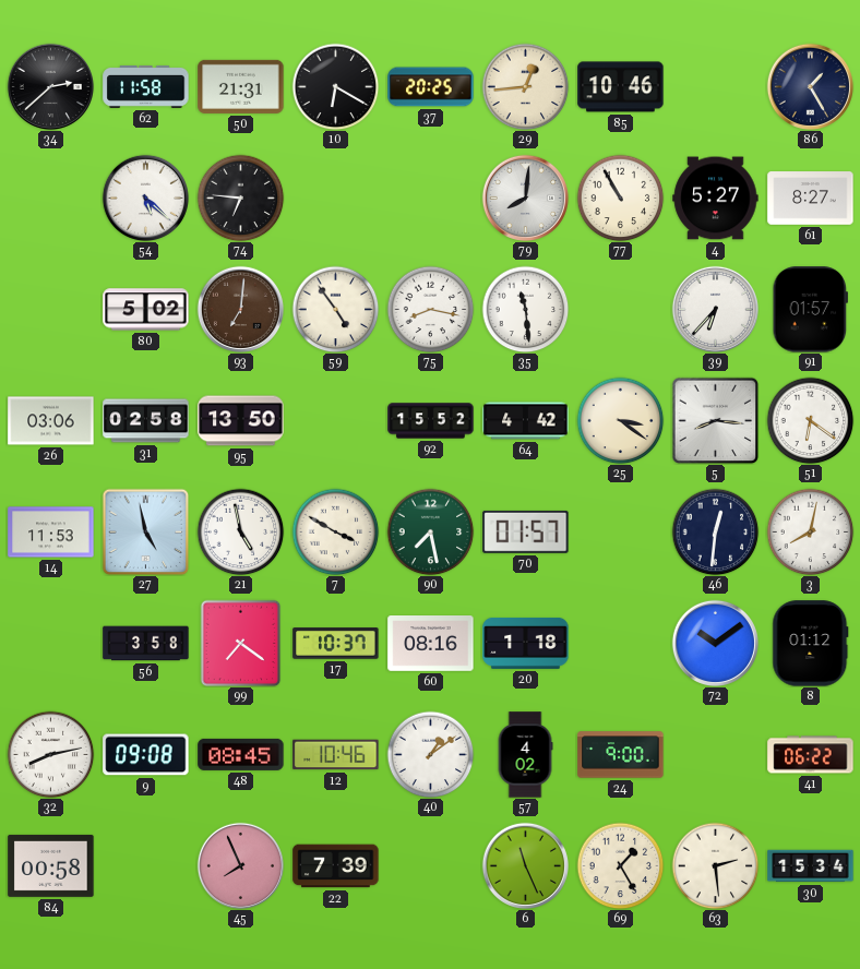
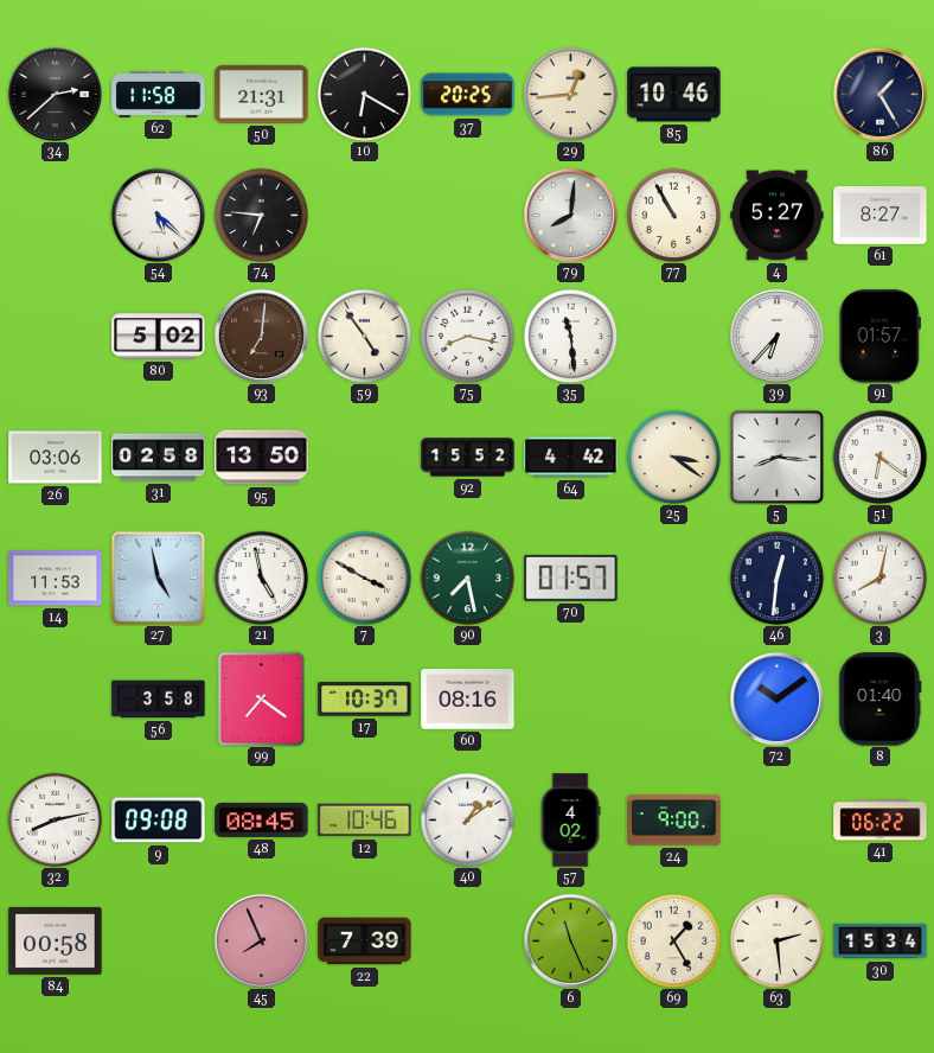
20: 1:18 -> none (526, 643)
8: 01:12 -> 01:40 (881, 700)
